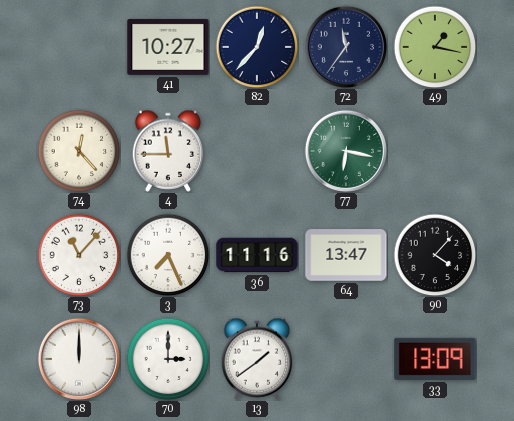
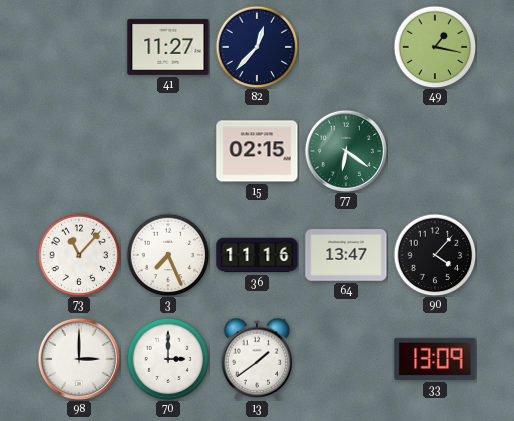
41: 10:27 -> 11:27 (168, 47)
72: 11:36 -> none (345, 46)
74: 12:23 -> none (79, 151)
4: 11:45 -> none (168, 151)
15: none -> 02:15 (257, 151)
77: 6:17 -> 6:21 (345, 150)
98: 12:00 -> 3:00 (78, 358)
